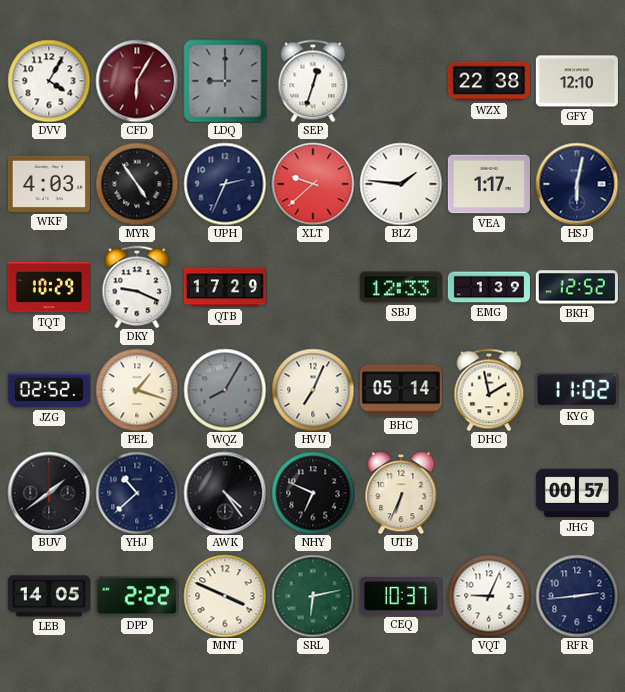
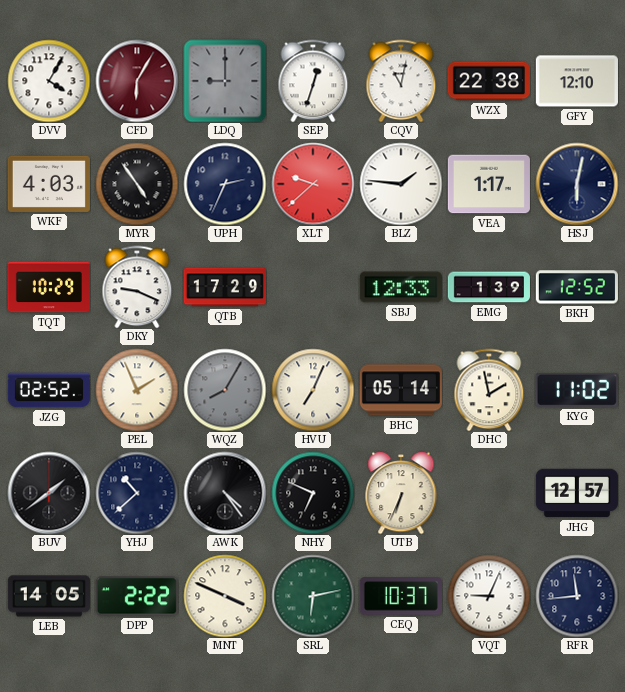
CQV: none -> 11:02 (401, 81)
PEL: 1:18 -> 1:56 (137, 390)
JHG: 00:57 -> 12:57 (577, 493)
RFR: 2:44 -> 11:44 (577, 596)
